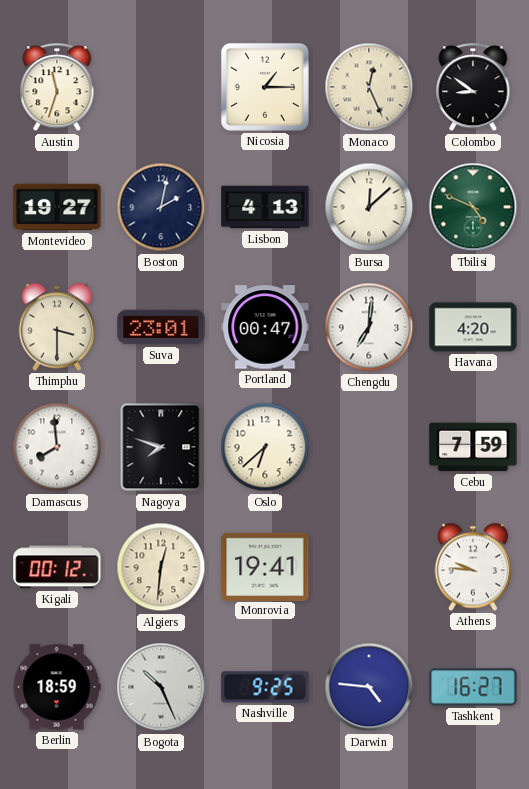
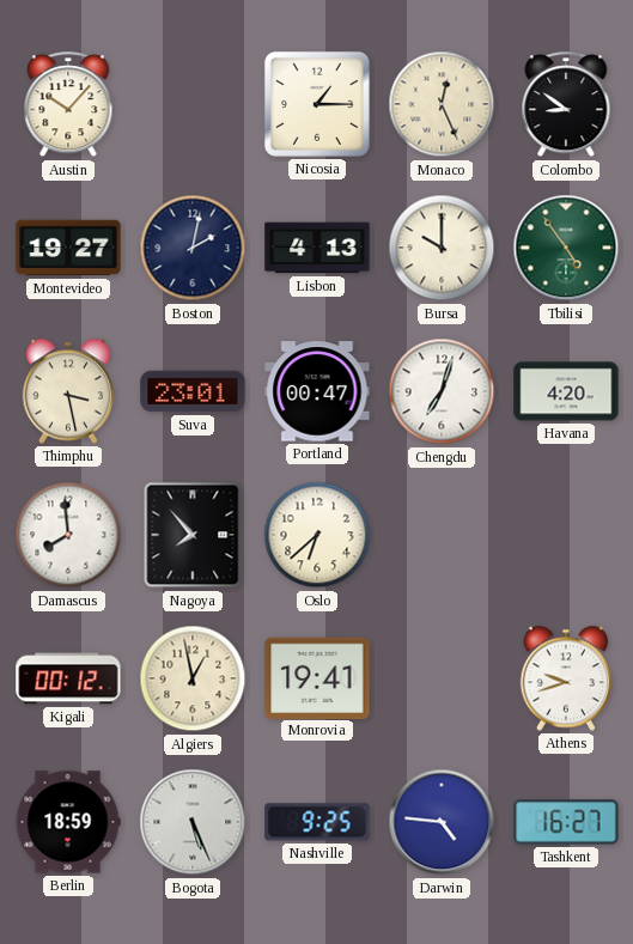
Austin: 11:33 -> 10:07 (68, 105)
Bursa: 12:08 -> 10:00 (442, 248)
Tbilisi: 4:49 -> 4:54 (566, 248)
Thimphu: 3:30 -> 3:28 (68, 391)
Chengdu: 7:01 -> 7:03 (442, 391)
Nagoya: 7:48 -> 7:53 (193, 535)
Cebu: 7:59 -> none (473, 447)
Algiers: 12:31 -> 12:58 (193, 678)
Athens: 9:46 -> 9:42 (566, 678)
Bogota: 10:26 -> 5:26 (193, 822)
